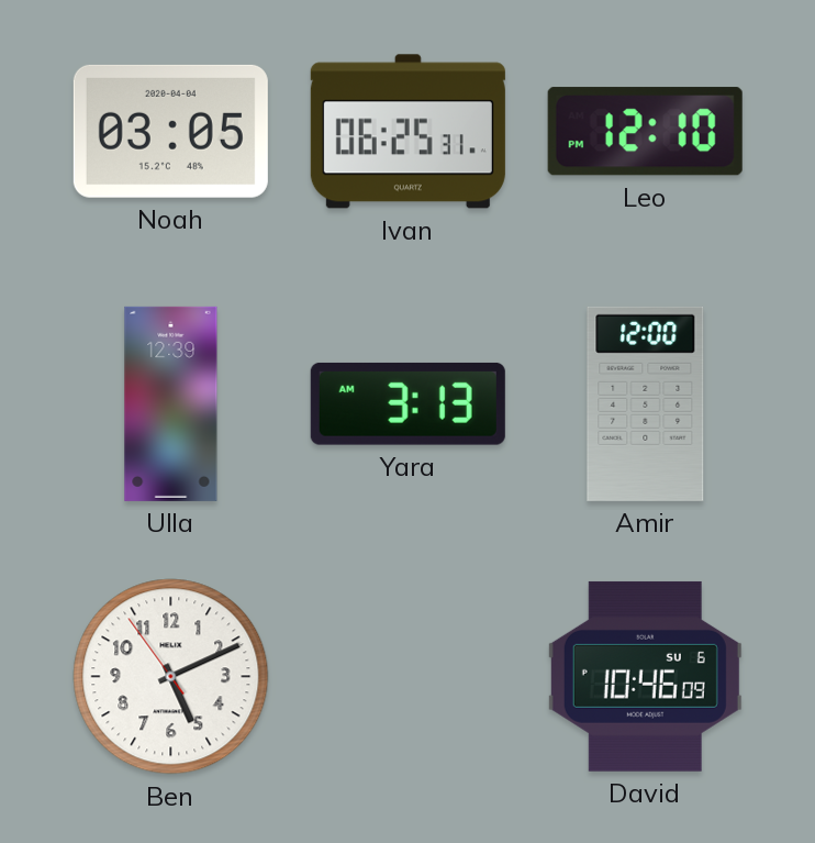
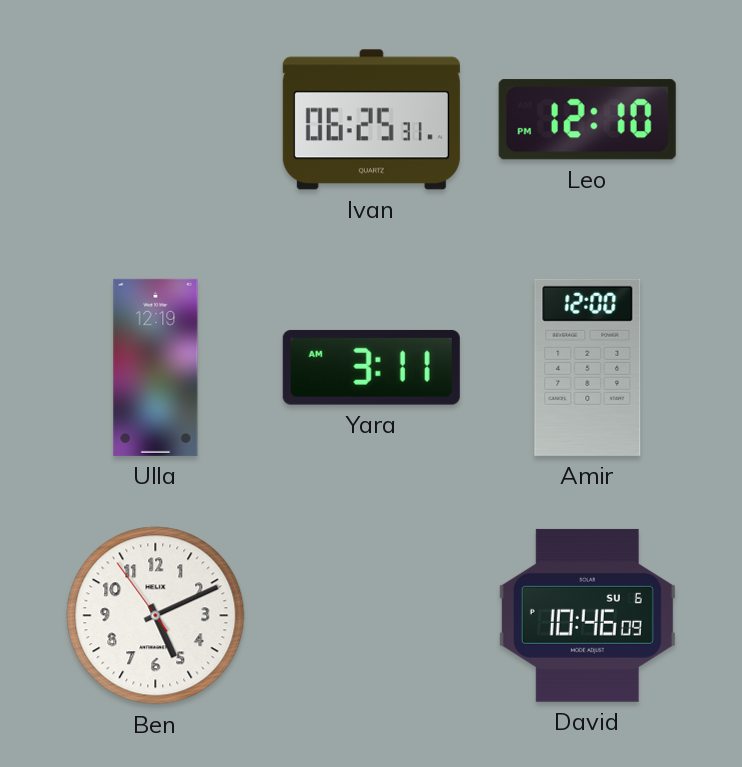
Noah: 03:05 -> none (170, 131)
Ulla: 12:39 -> 12:19 (156, 367)
Yara: 3:13 -> 3:11 (371, 367)
